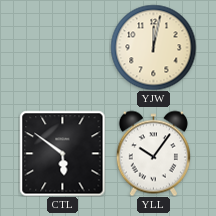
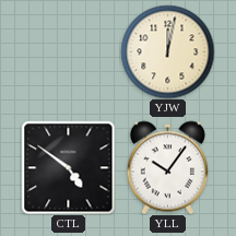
CTL: 5:51 -> 4:51 (68, 167)
